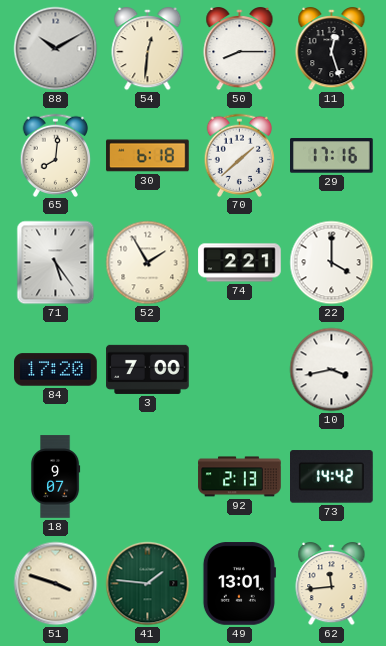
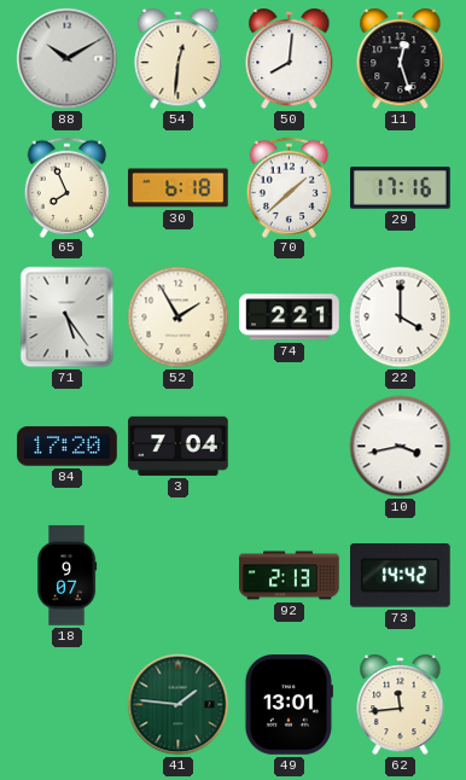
50: 8:15 -> 8:01 (290, 60)
65: 8:01 -> 7:56 (68, 187)
3: 7:00 -> 7:04 (179, 446)
51: 3:48 -> none (56, 584)
